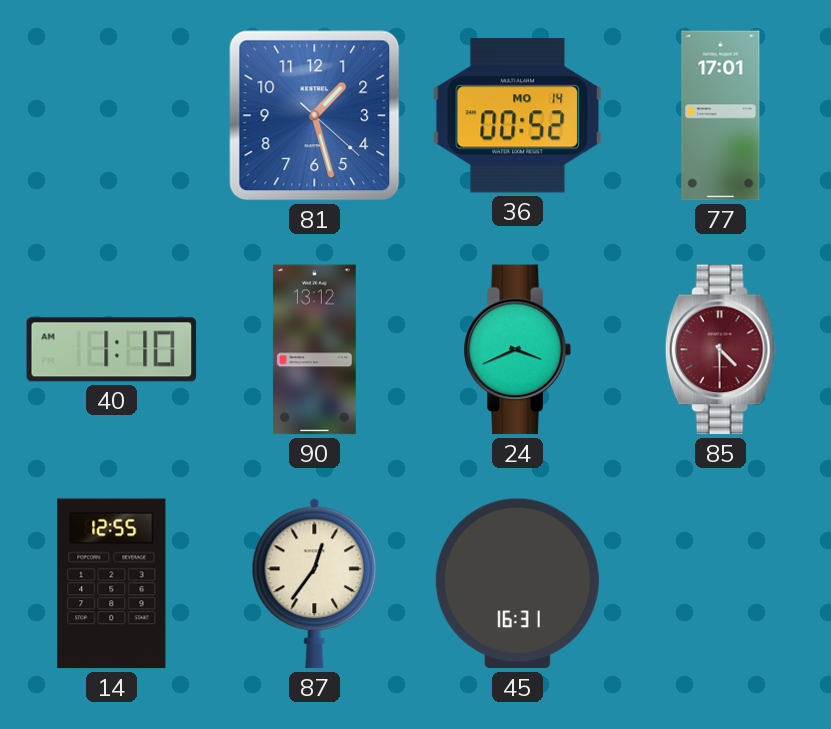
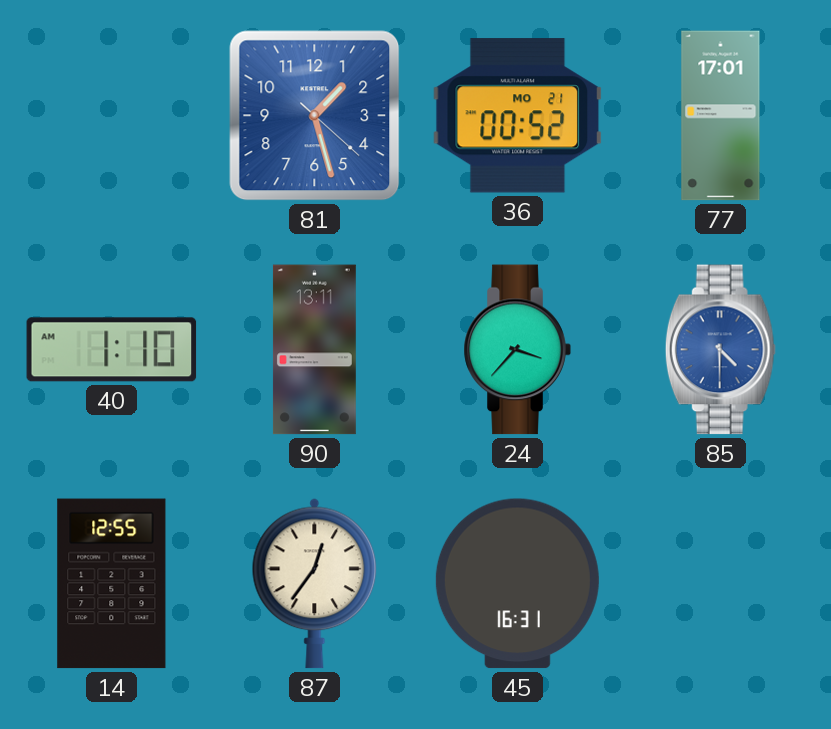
36 date: MO 14 -> MO 21 (518, 116)
90: 13:12 -> 13:11 (314, 350)
24: 3:41 -> 3:37 (517, 350)
85 dial: burgundy -> blue (720, 350)
